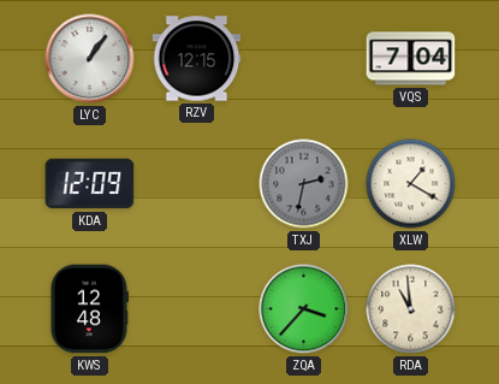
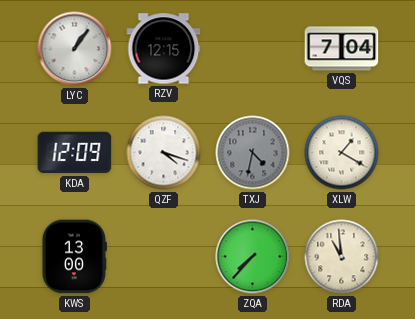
QZF: none -> 4:18 (164, 153)
TXJ: 2:32 -> 4:32 (253, 153)
KWS: 12:48 -> 13:00 (74, 257)
ZQA: 3:37 -> 7:37 (253, 257)
